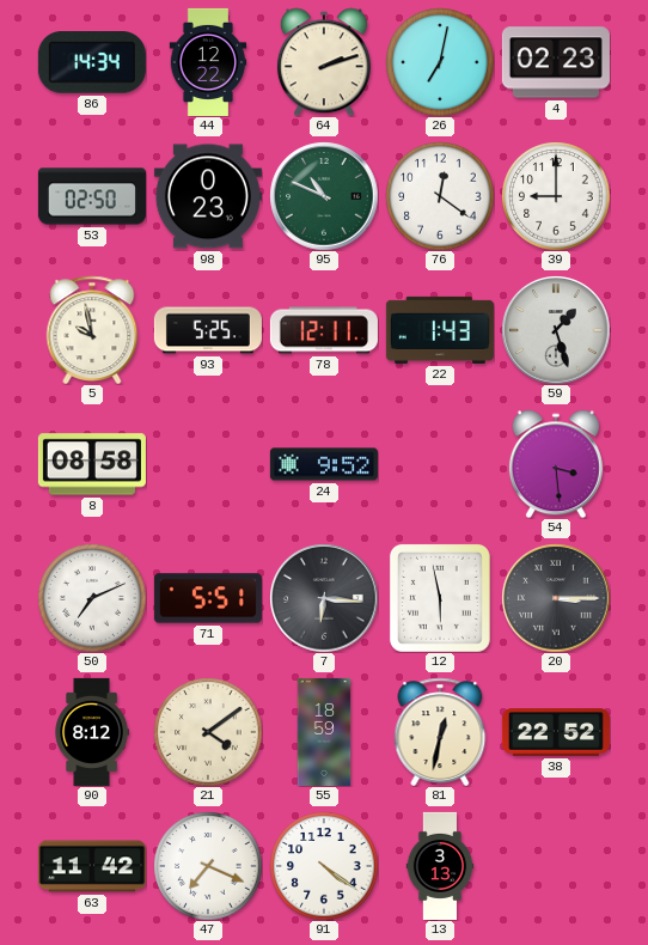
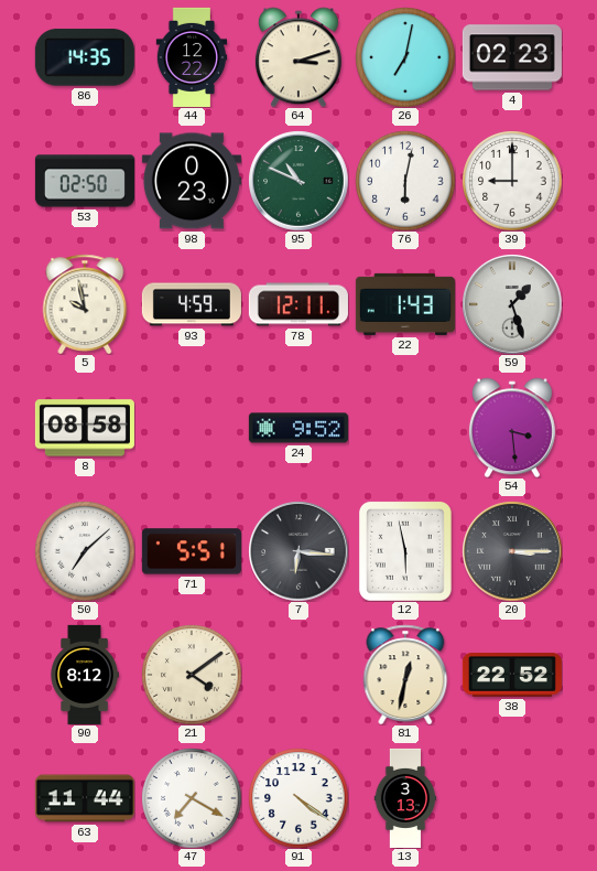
86: 14:34 -> 14:35 (85, 57)
64: 2:12 -> 3:12 (298, 57)
76: 12:21 -> 6:02 (405, 181)
93: 5:25 -> 4:59 (192, 304)
50: 7:11 -> 7:08 (85, 551)
55: 18:59 -> none (324, 732)
63: 11:42 -> 11:44 (85, 798)
47: 7:19 -> 7:20 (192, 798)
